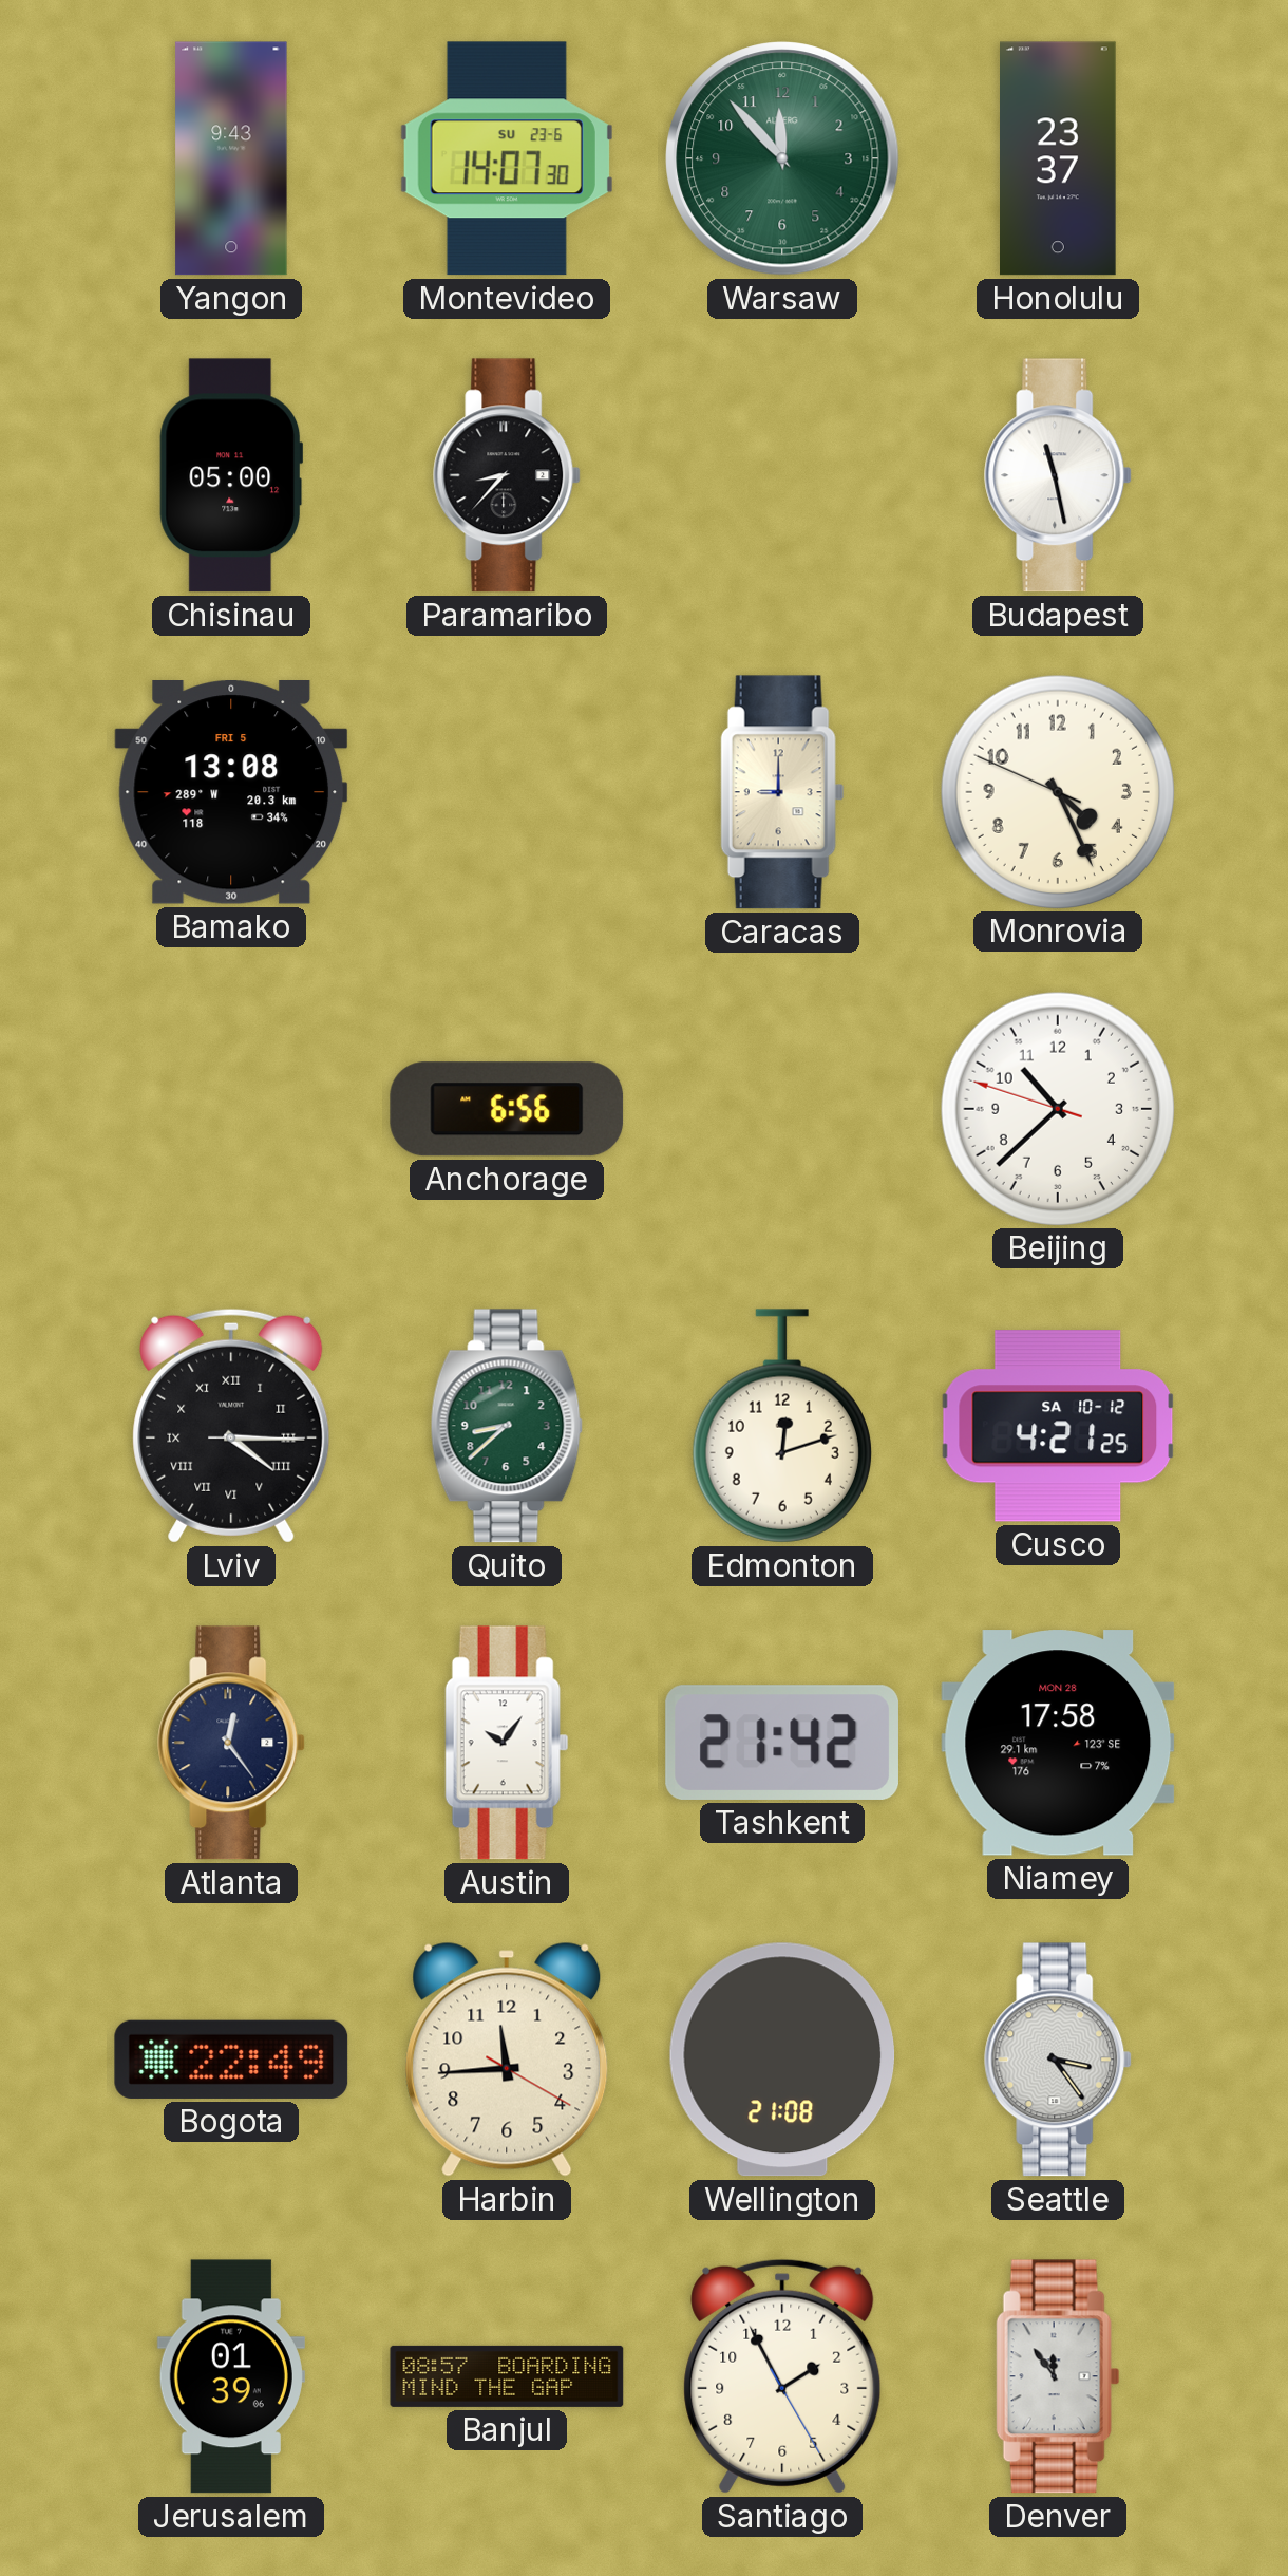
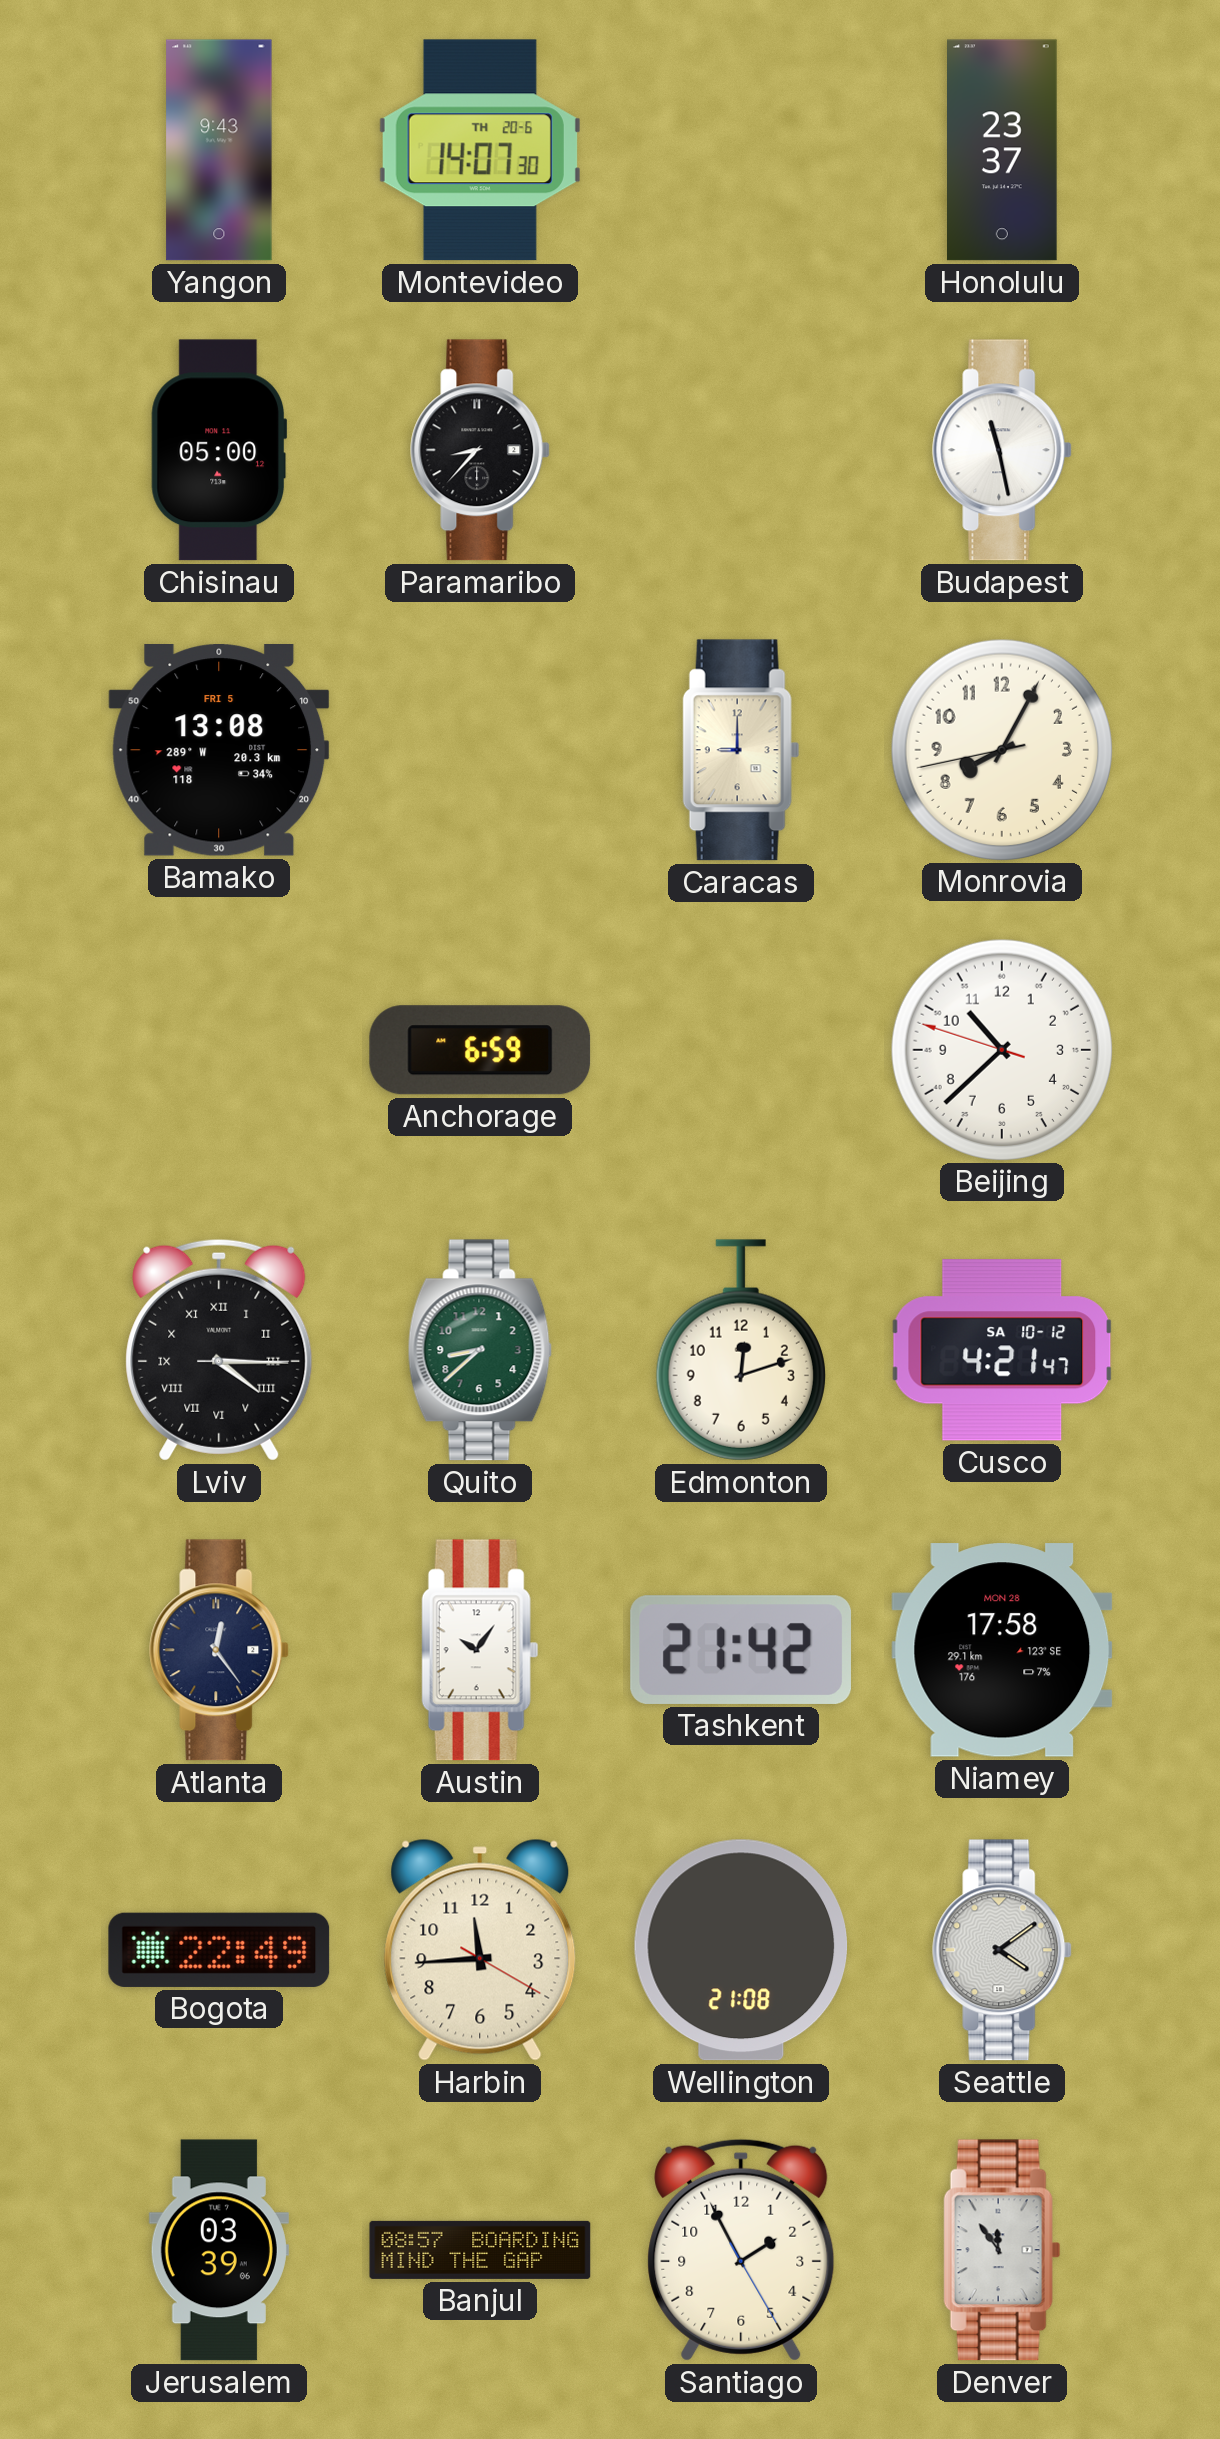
Montevideo date: SU 23-6 -> TH 20-6 (480, 150)
Warsaw: 11:53 -> none (782, 158)
Monrovia: 4:25 -> 8:04 (1001, 749)
Anchorage: 6:56 -> 6:59 (480, 1050)
Cusco: 4:21:25 -> 4:21:47 (1002, 1350)
Seattle: 3:24 -> 4:09 (1003, 1950)
Jerusalem: 01:39 -> 03:39 (219, 2250)
